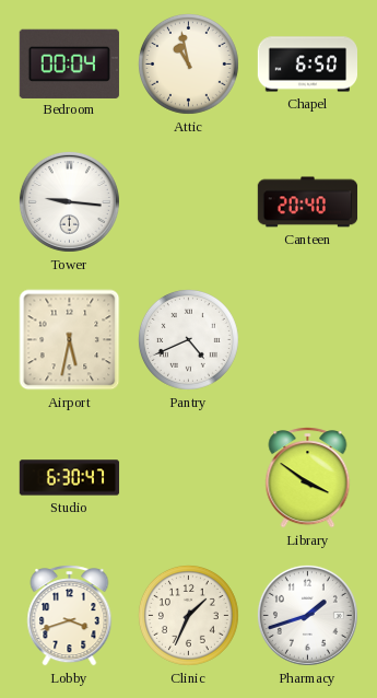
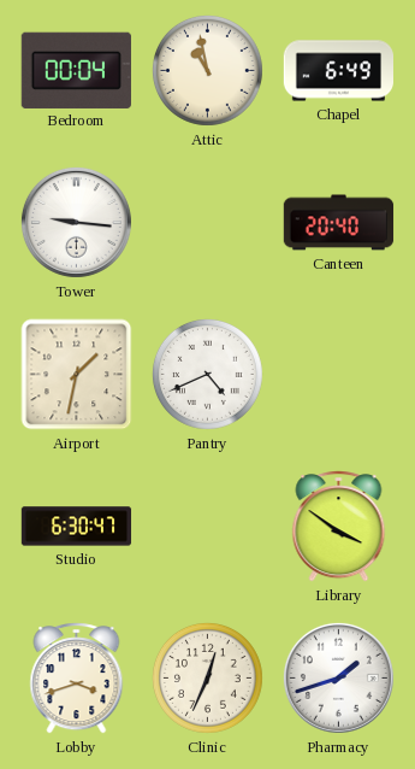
Chapel: 6:50 -> 6:49 (338, 71)
Airport: 5:32 -> 1:32 (77, 375)
Clinic: 1:34 -> 12:34 (207, 677)
